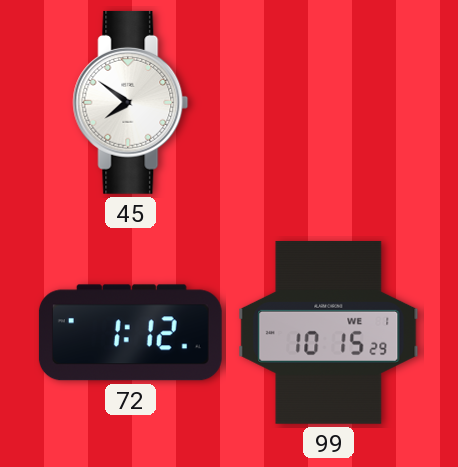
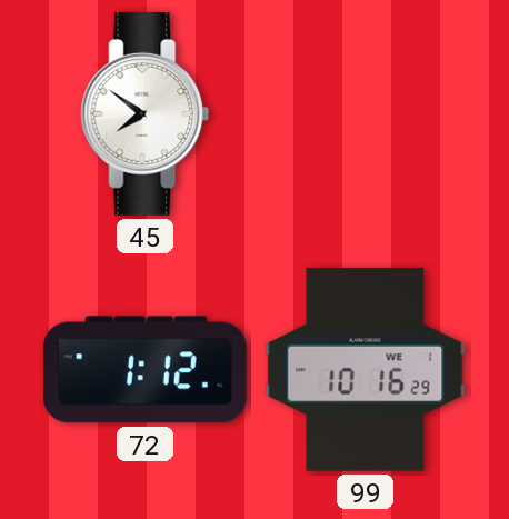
99: 10:15 -> 10:16 (366, 369)
